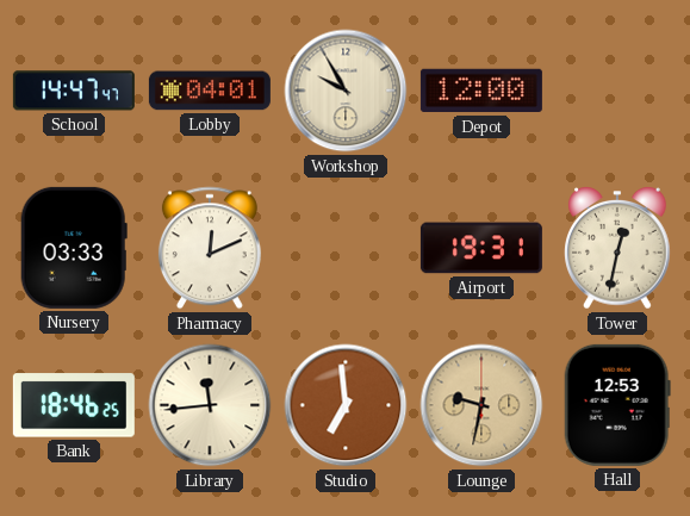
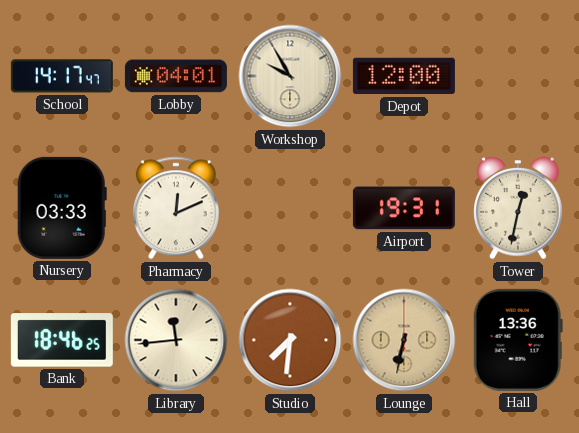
School: 14:47 -> 14:17 (62, 76)
Studio: 6:59 -> 7:31 (290, 340)
Lounge: 9:32 -> 6:32 (404, 340)
Hall: 12:53 -> 13:36 (518, 340)
